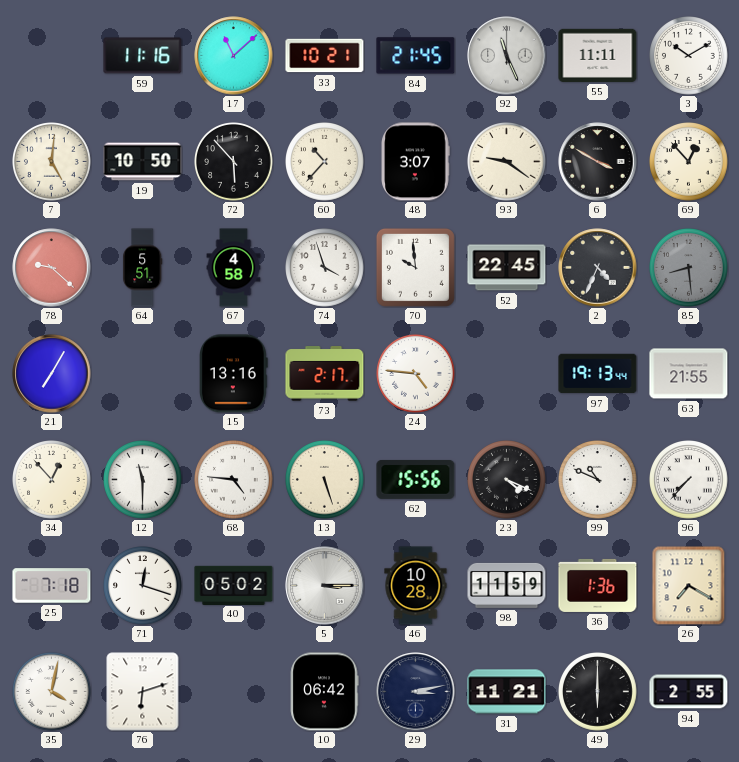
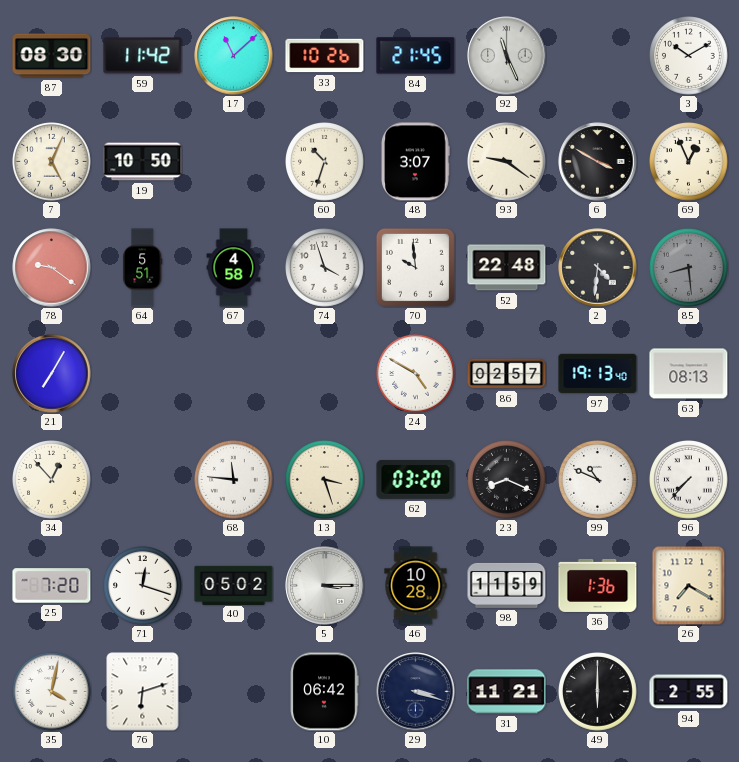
87: none -> 08:30 (52, 56)
59: 11:16 -> 11:42 (143, 56)
33: 10:21 -> 10:26 (325, 56)
55: 11:11 -> none (598, 55)
7: 5:01 -> 5:04 (52, 162)
72: 5:53 -> none (234, 162)
60: 10:37 -> 10:33 (325, 162)
69: 12:53 -> 12:56 (689, 162)
78: 9:22 -> 9:21 (52, 268)
52: 22:45 -> 22:48 (507, 268)
2: 4:34 -> 4:31 (598, 268)
15: 13:16 -> none (233, 374)
73: 2:17 -> none (325, 374)
24: 4:46 -> 4:50 (416, 374)
86: none -> 02:57 (507, 374)
97: 19:13:44 -> 19:13:40 (598, 374)
63: 21:55 -> 08:13 (689, 374)
12: 11:30 -> none (143, 480)
68: 4:46 -> 11:46 (234, 480)
13: 5:27 -> 3:27 (325, 480)
62: 15:56 -> 03:20 (416, 479)
23: 4:19 -> 8:19 (507, 480)
25: 7:18 -> 7:20 (52, 586)
29: 3:13 -> 3:18 (416, 692)
